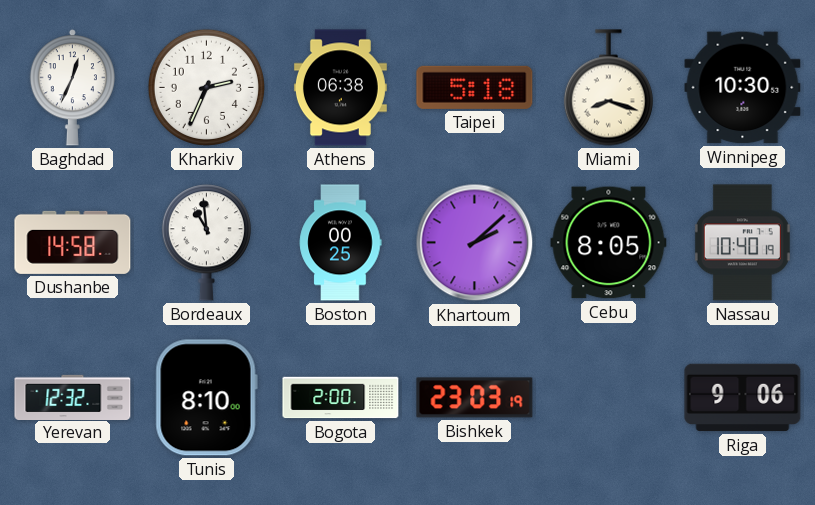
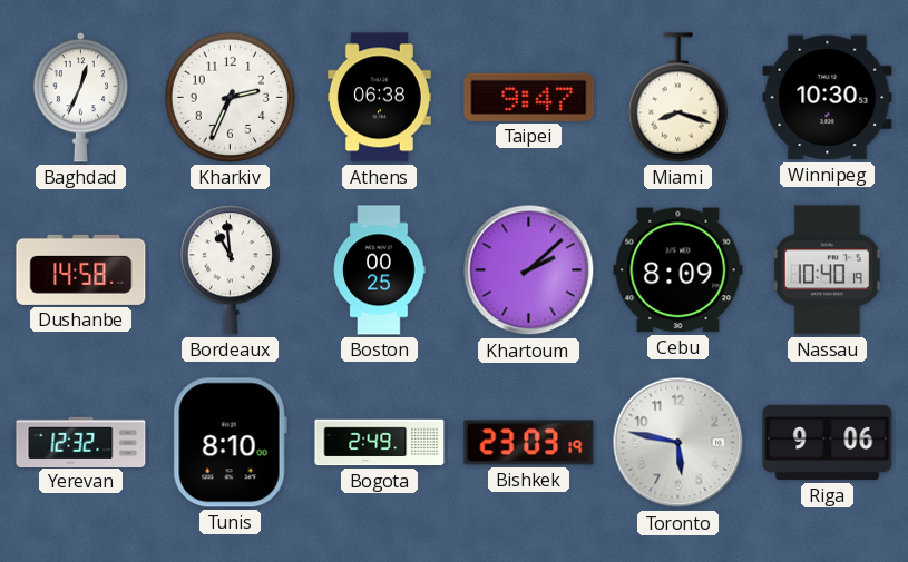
Taipei: 5:18 -> 9:47 (529, 97)
Cebu: 8:05 -> 8:09 (678, 270)
Bogota: 2:00 -> 2:49 (380, 443)
Toronto: none -> 5:47 (678, 443)
